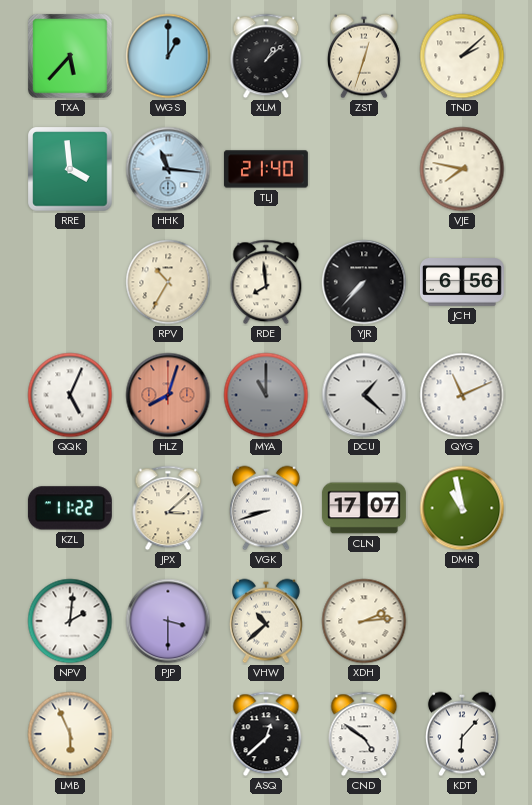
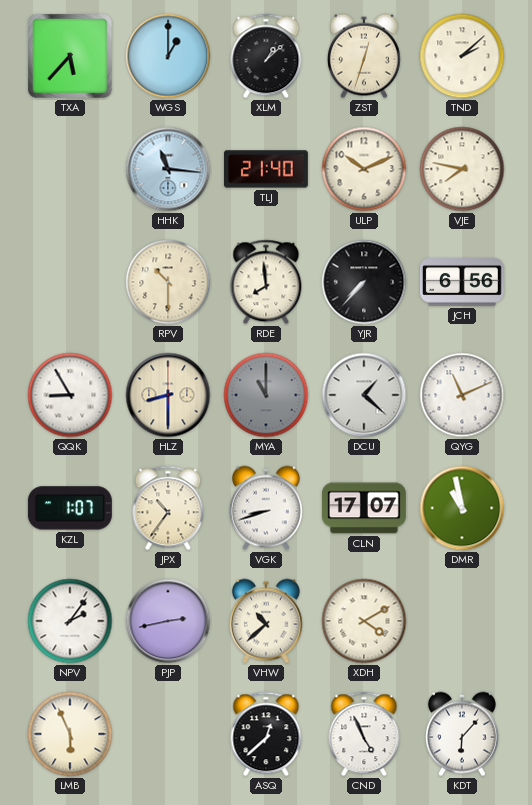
RRE: 3:59 -> none (70, 169)
ULP: none -> 10:11 (364, 169)
RPV: 10:35 -> 10:30 (168, 282)
QQK: 5:04 -> 8:55 (70, 395)
HLZ: 8:03 -> 8:30 (168, 395)
HLZ dial: salmon -> cream (168, 395)
KZL: 11:22 -> 1:07 (70, 508)
JPX: 3:08 -> 10:36 (168, 508)
NPV: 2:01 -> 2:06 (70, 621)
PJP: 3:30 -> 2:43 (168, 621)
XDH: 2:14 -> 4:10 (364, 621)
CND: 4:51 -> 4:56 (364, 734)
